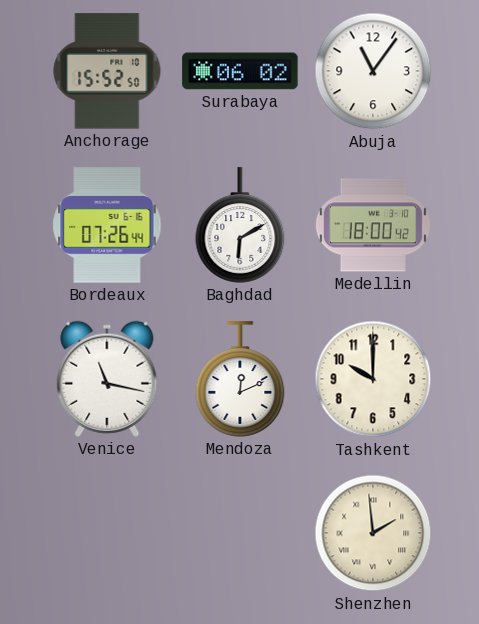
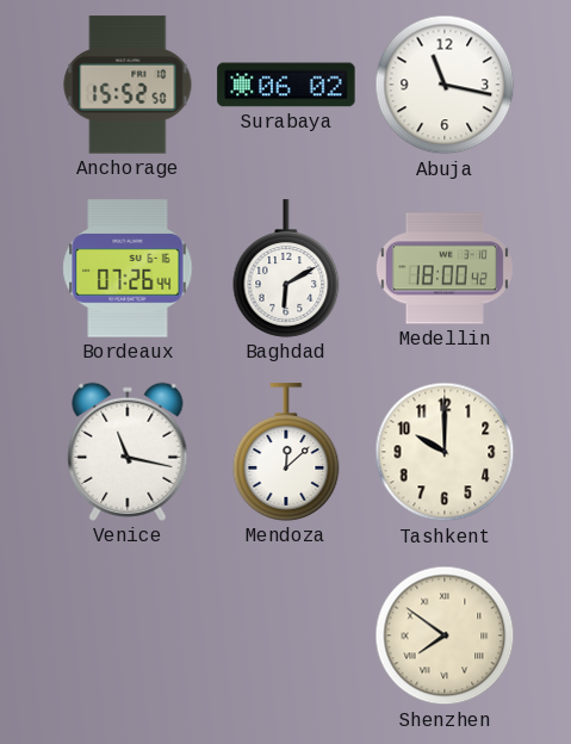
Abuja: 11:06 -> 11:17 (445, 85)
Mendoza: 12:11 -> 12:08 (286, 452)
Shenzhen: 1:59 -> 7:51 (445, 635)
